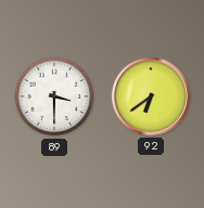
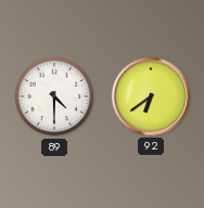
89: 3:30 -> 4:30 (54, 96)
